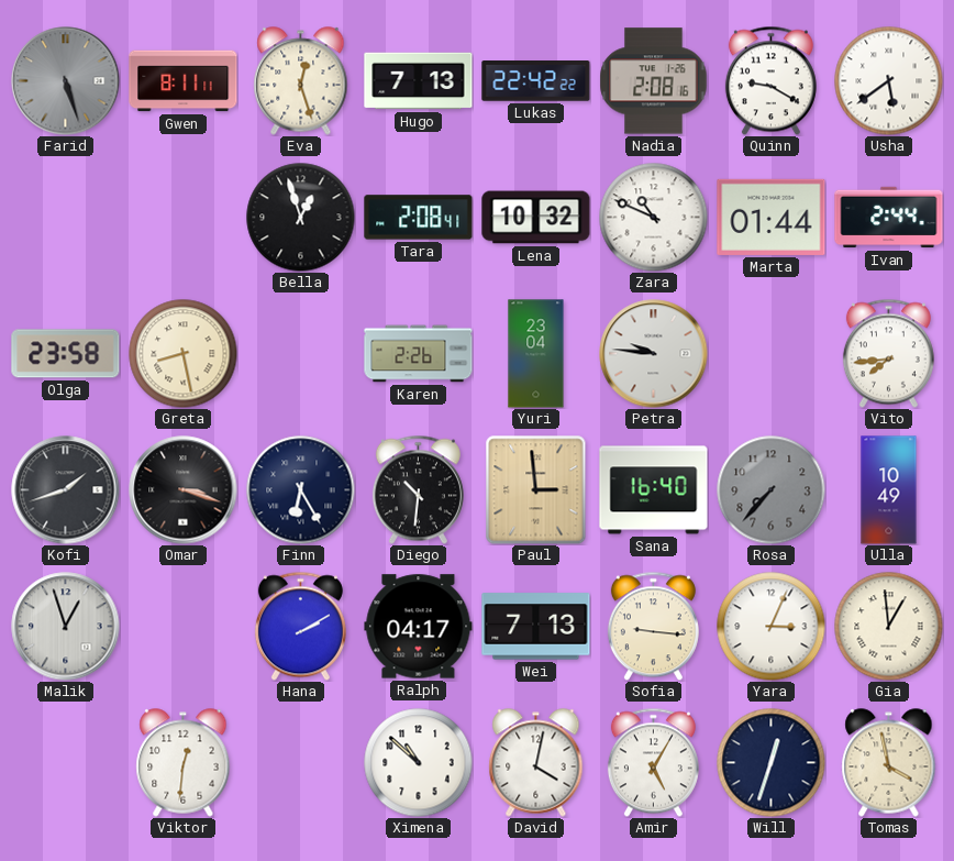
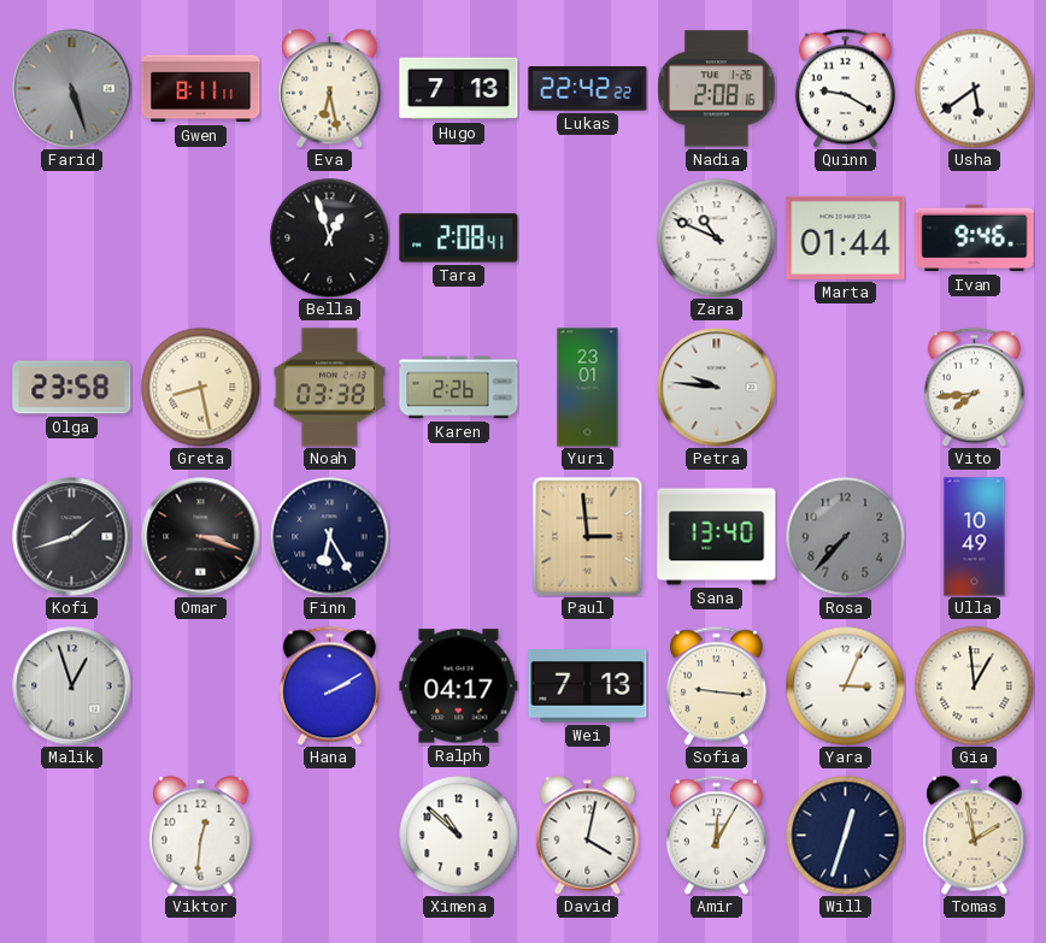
Eva: 12:27 -> 6:28 (330, 89)
Lena: 10:32 -> none (536, 218)
Ivan: 2:44 -> 9:46 (975, 238)
Noah: none -> 03:38 (330, 388)
Yuri: 23:04 -> 23:01 (588, 388)
Diego: 10:31 -> none (418, 489)
Sana: 16:40 -> 13:40 (717, 537)
Amir: 5:05 -> 12:05 (716, 835)
Tomas: 3:58 -> 1:58 (975, 836)
